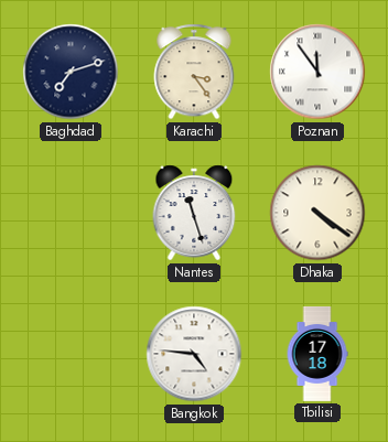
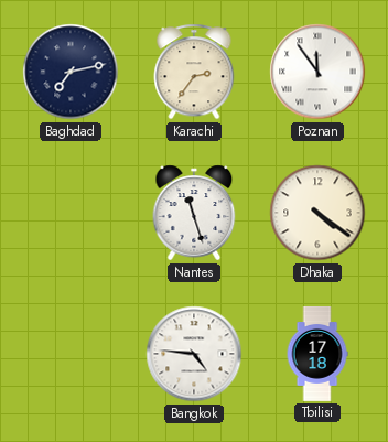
Baghdad: 7:12 -> 7:13 (71, 72)
Karachi: 3:24 -> 2:36 (194, 72)
